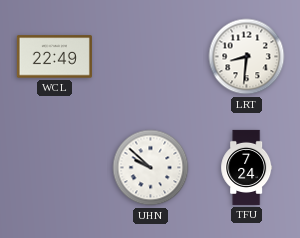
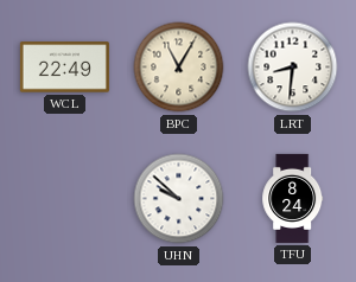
BPC: none -> 11:05 (179, 68)
TFU: 7:24 -> 8:24 (293, 198)
